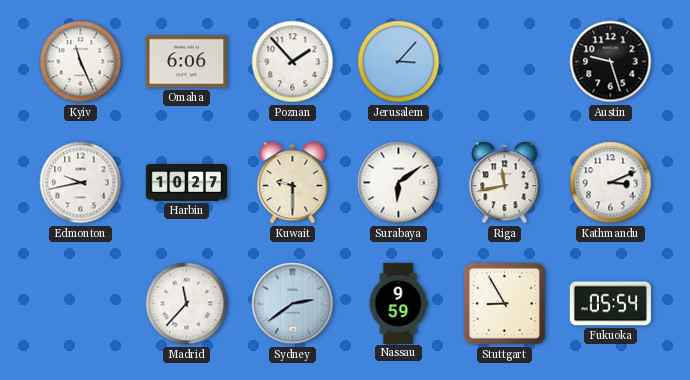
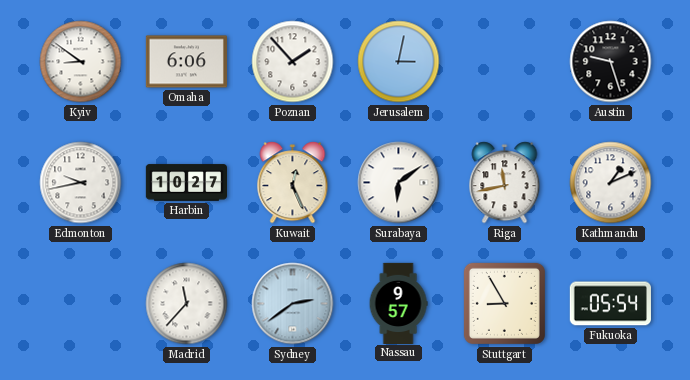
Kyiv: 11:26 -> 8:51 (81, 62)
Jerusalem: 3:07 -> 3:02 (399, 62)
Kuwait: 9:30 -> 12:26 (293, 183)
Kathmandu: 3:11 -> 1:11 (611, 183)
Nassau: 9:59 -> 9:57 (398, 303)
